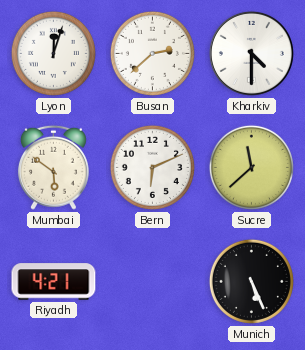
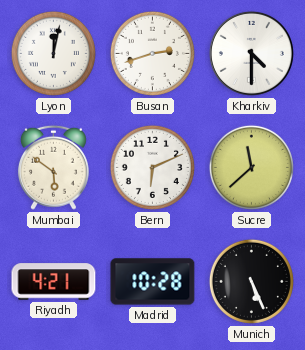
Lyon: 12:03 -> 12:02 (53, 53)
Busan: 2:38 -> 2:42 (152, 53)
Madrid: none -> 10:28 (153, 282)
